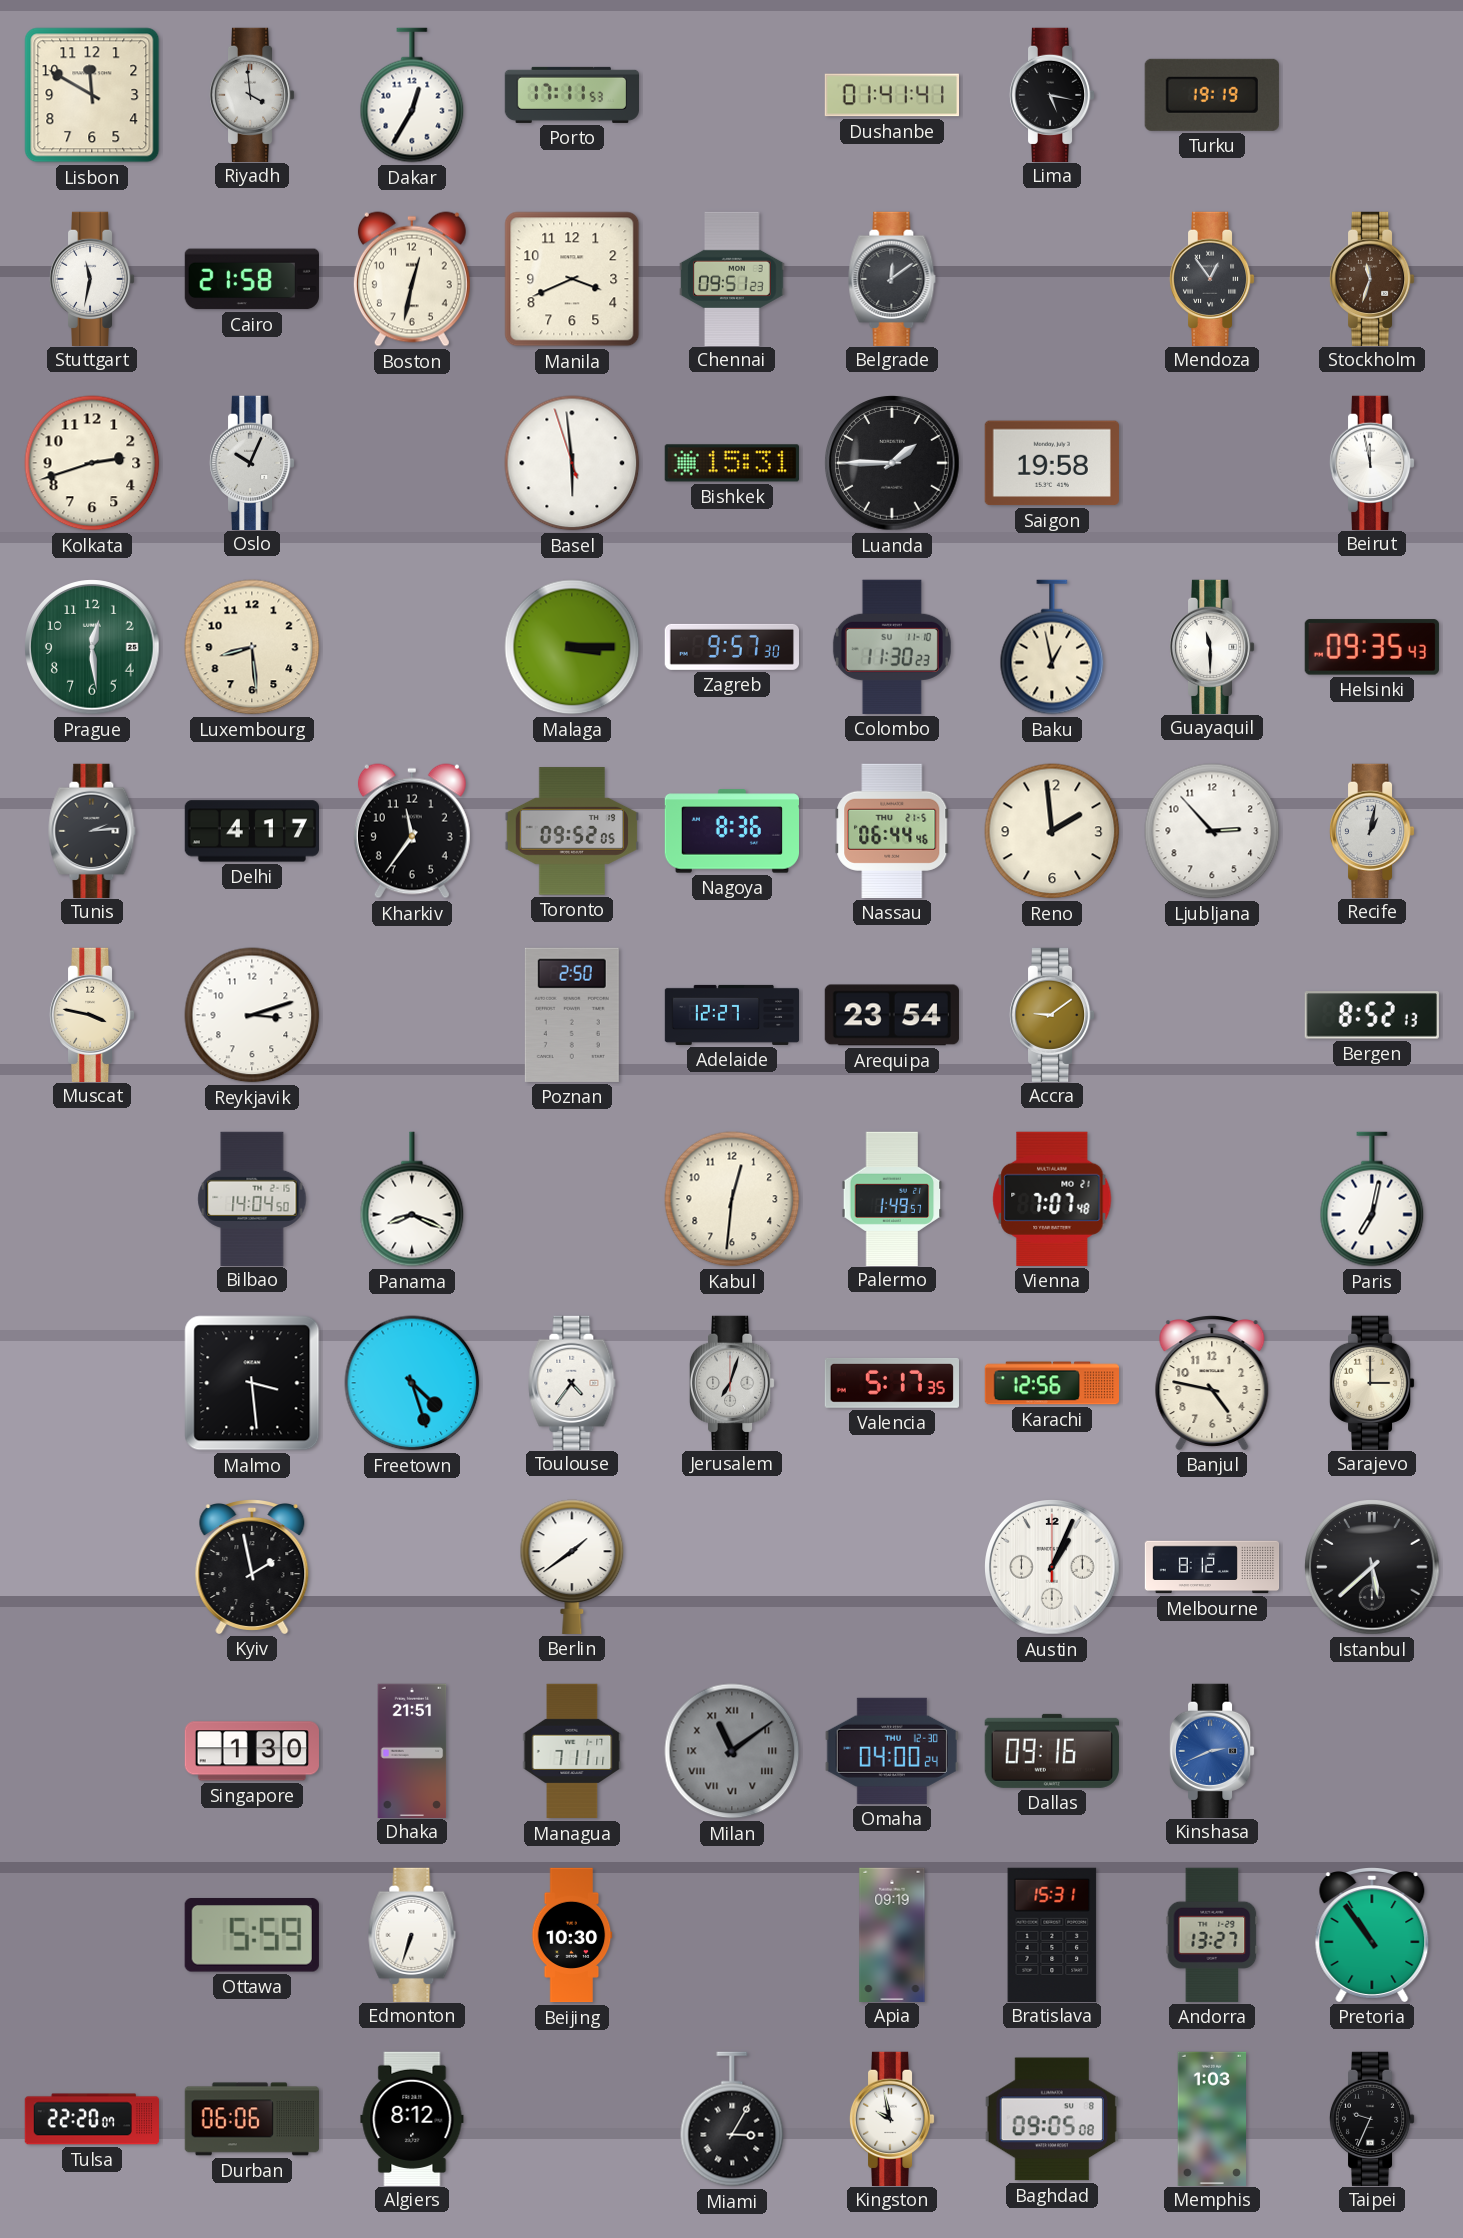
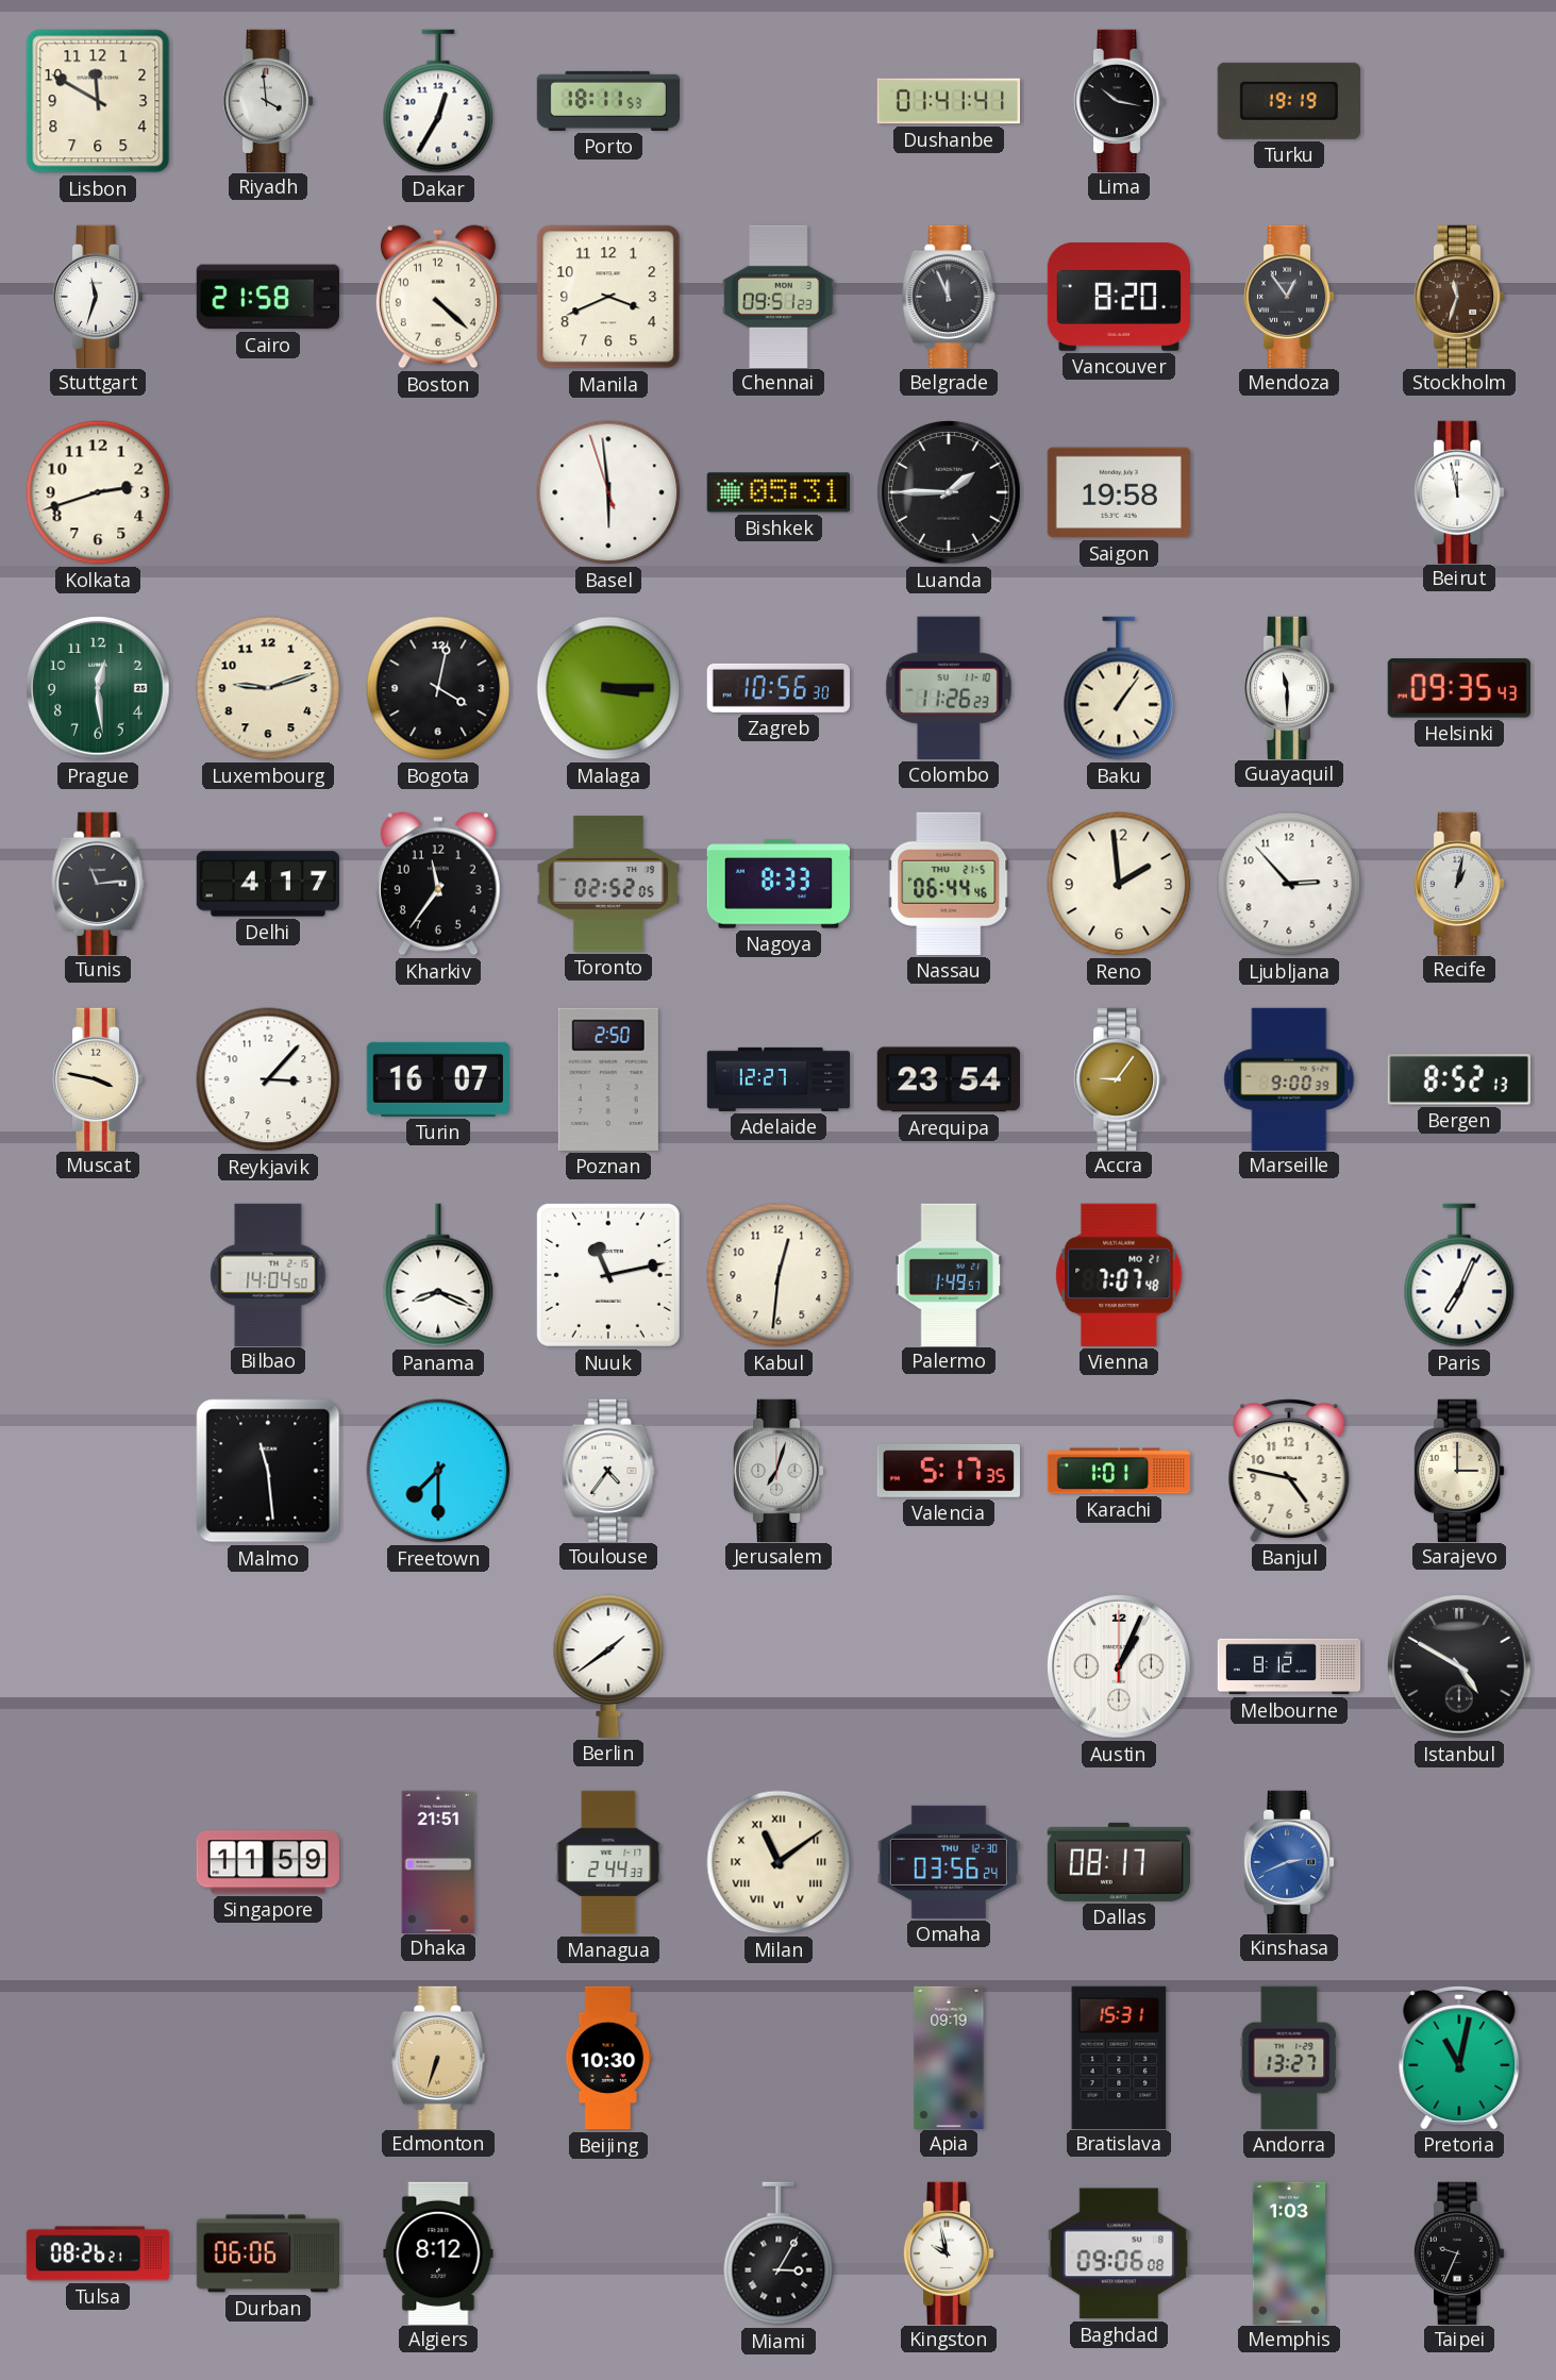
Porto: 17:11 -> 18:11 (607, 101)
Lima: 5:17 -> 10:17 (1119, 100)
Stuttgart: 11:32 -> 11:33 (98, 296)
Boston: 12:32 -> 4:22 (438, 297)
Belgrade: 12:09 -> 11:56 (949, 296)
Vancouver: none -> 8:20 (1118, 298)
Oslo: 10:04 -> none (252, 462)
Bishkek: 15:31 -> 05:31 (779, 492)
Luxembourg: 8:29 -> 9:12 (268, 688)
Bogota: none -> 4:02 (438, 688)
Zagreb: 9:57 -> 10:56 (777, 688)
Colombo: 11:30 -> 11:26 (949, 688)
Baku: 12:58 -> 1:06 (1119, 688)
Tunis: 2:14 -> 11:14 (98, 883)
Toronto: 09:52 -> 02:52 (607, 884)
Nagoya: 8:36 -> 8:33 (777, 884)
Reykjavik: 3:12 -> 3:07 (268, 1079)
Turin: none -> 16:07 (438, 1079)
Accra: 9:09 -> 9:06 (1119, 1078)
Marseille: none -> 9:00 (1289, 1078)
Nuuk: none -> 11:13 (608, 1275)
Paris: 7:02 -> 7:04 (1459, 1275)
Malmo: 3:29 -> 11:29 (268, 1471)
Freetown: 4:27 -> 7:30 (438, 1471)
Karachi: 12:56 -> 1:01 (1118, 1471)
Kyiv: 1:58 -> none (252, 1567)
Istanbul: 5:38 -> 4:50 (1459, 1666)
Singapore: 1:30 -> 11:59 (268, 1862)
Managua: 7:11 -> 2:44 (608, 1862)
Milan dial: grey -> cream (779, 1862)
Omaha: 04:00 -> 03:56 (949, 1862)
Dallas: 09:16 -> 08:17 (1119, 1862)
Ottawa: 5:59 -> none (252, 1936)
Edmonton dial: white -> champagne (438, 2057)
Pretoria: 10:54 -> 11:02 (1459, 2058)
Tulsa: 22:20 -> 08:26 (97, 2253)
Baghdad: 09:05 -> 09:06 (1119, 2253)
